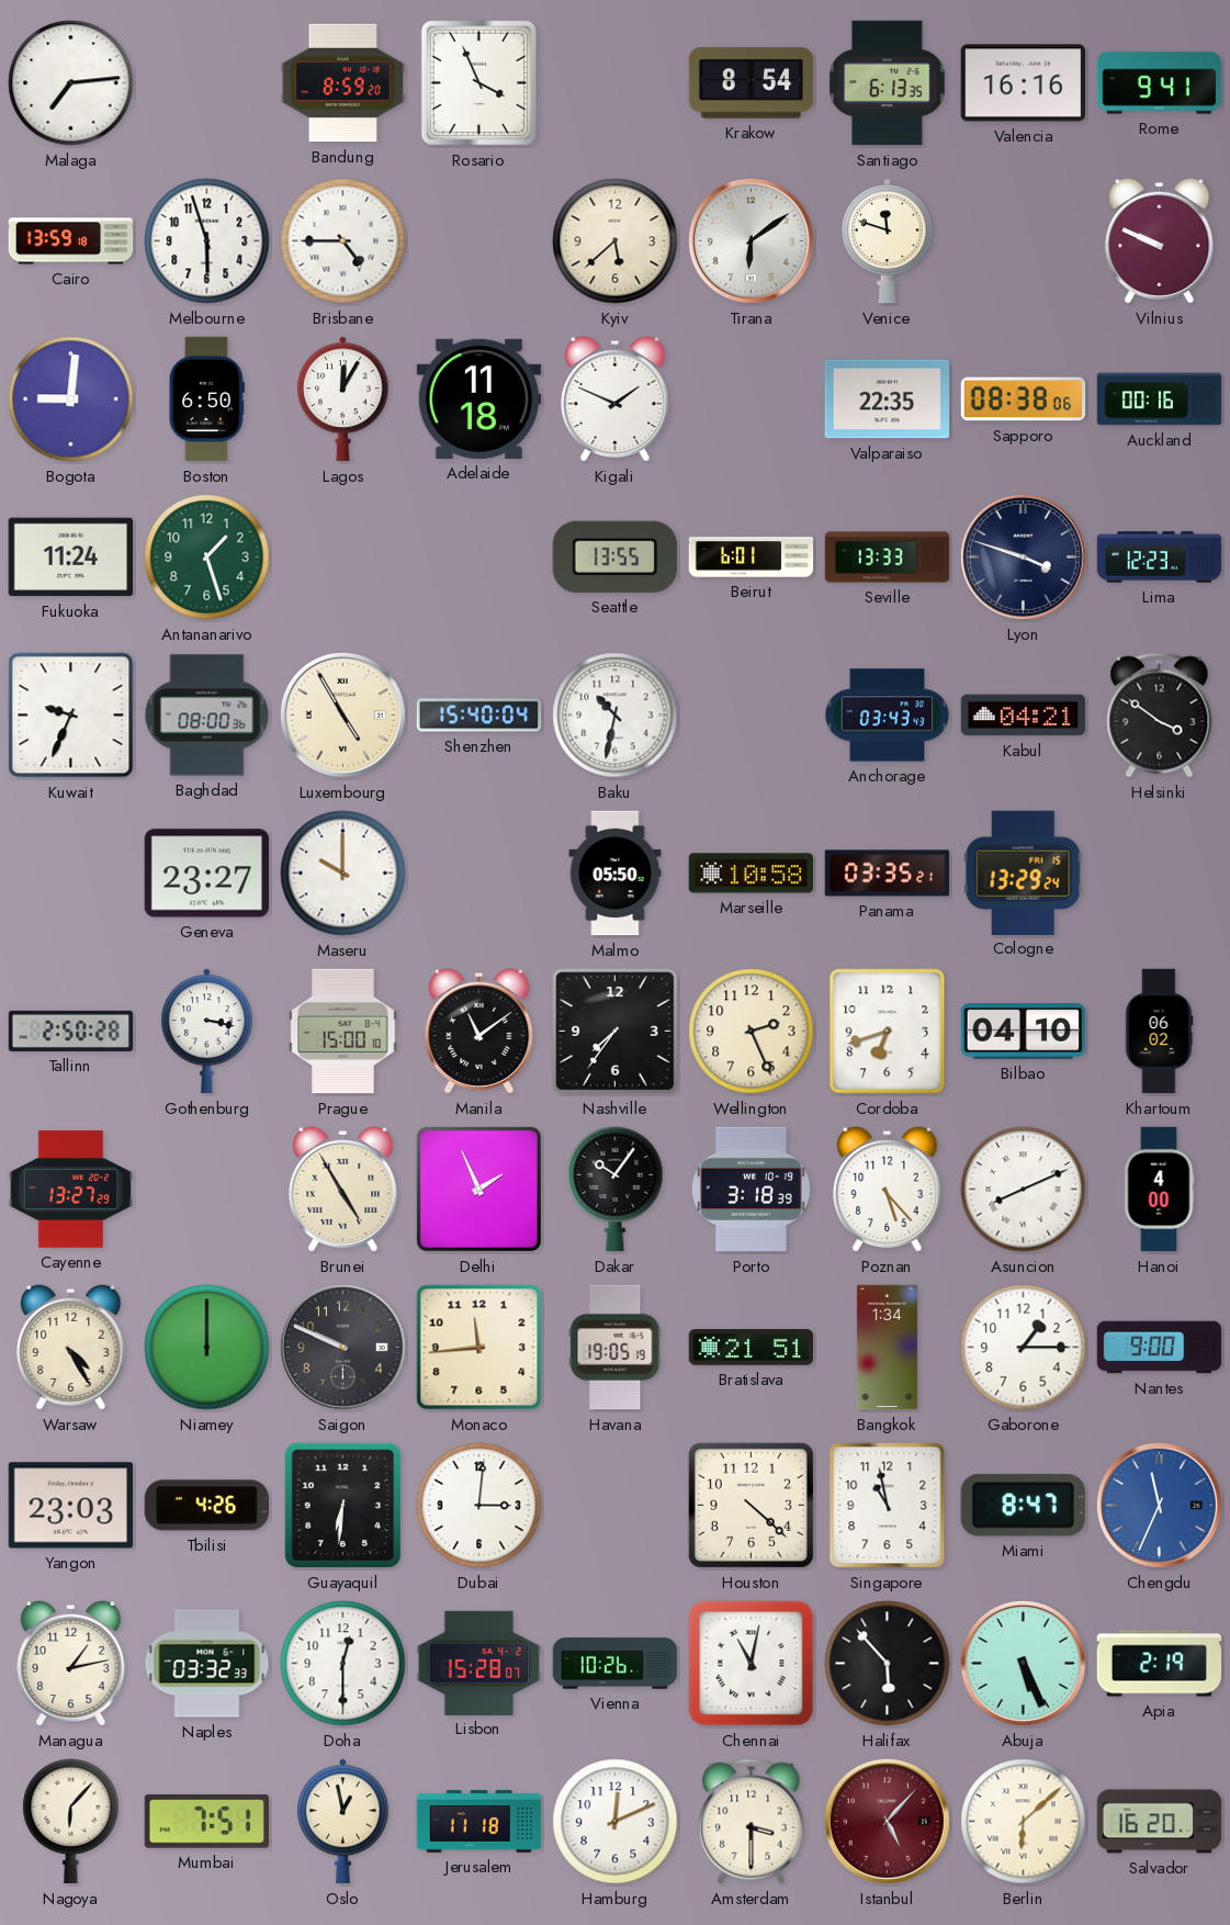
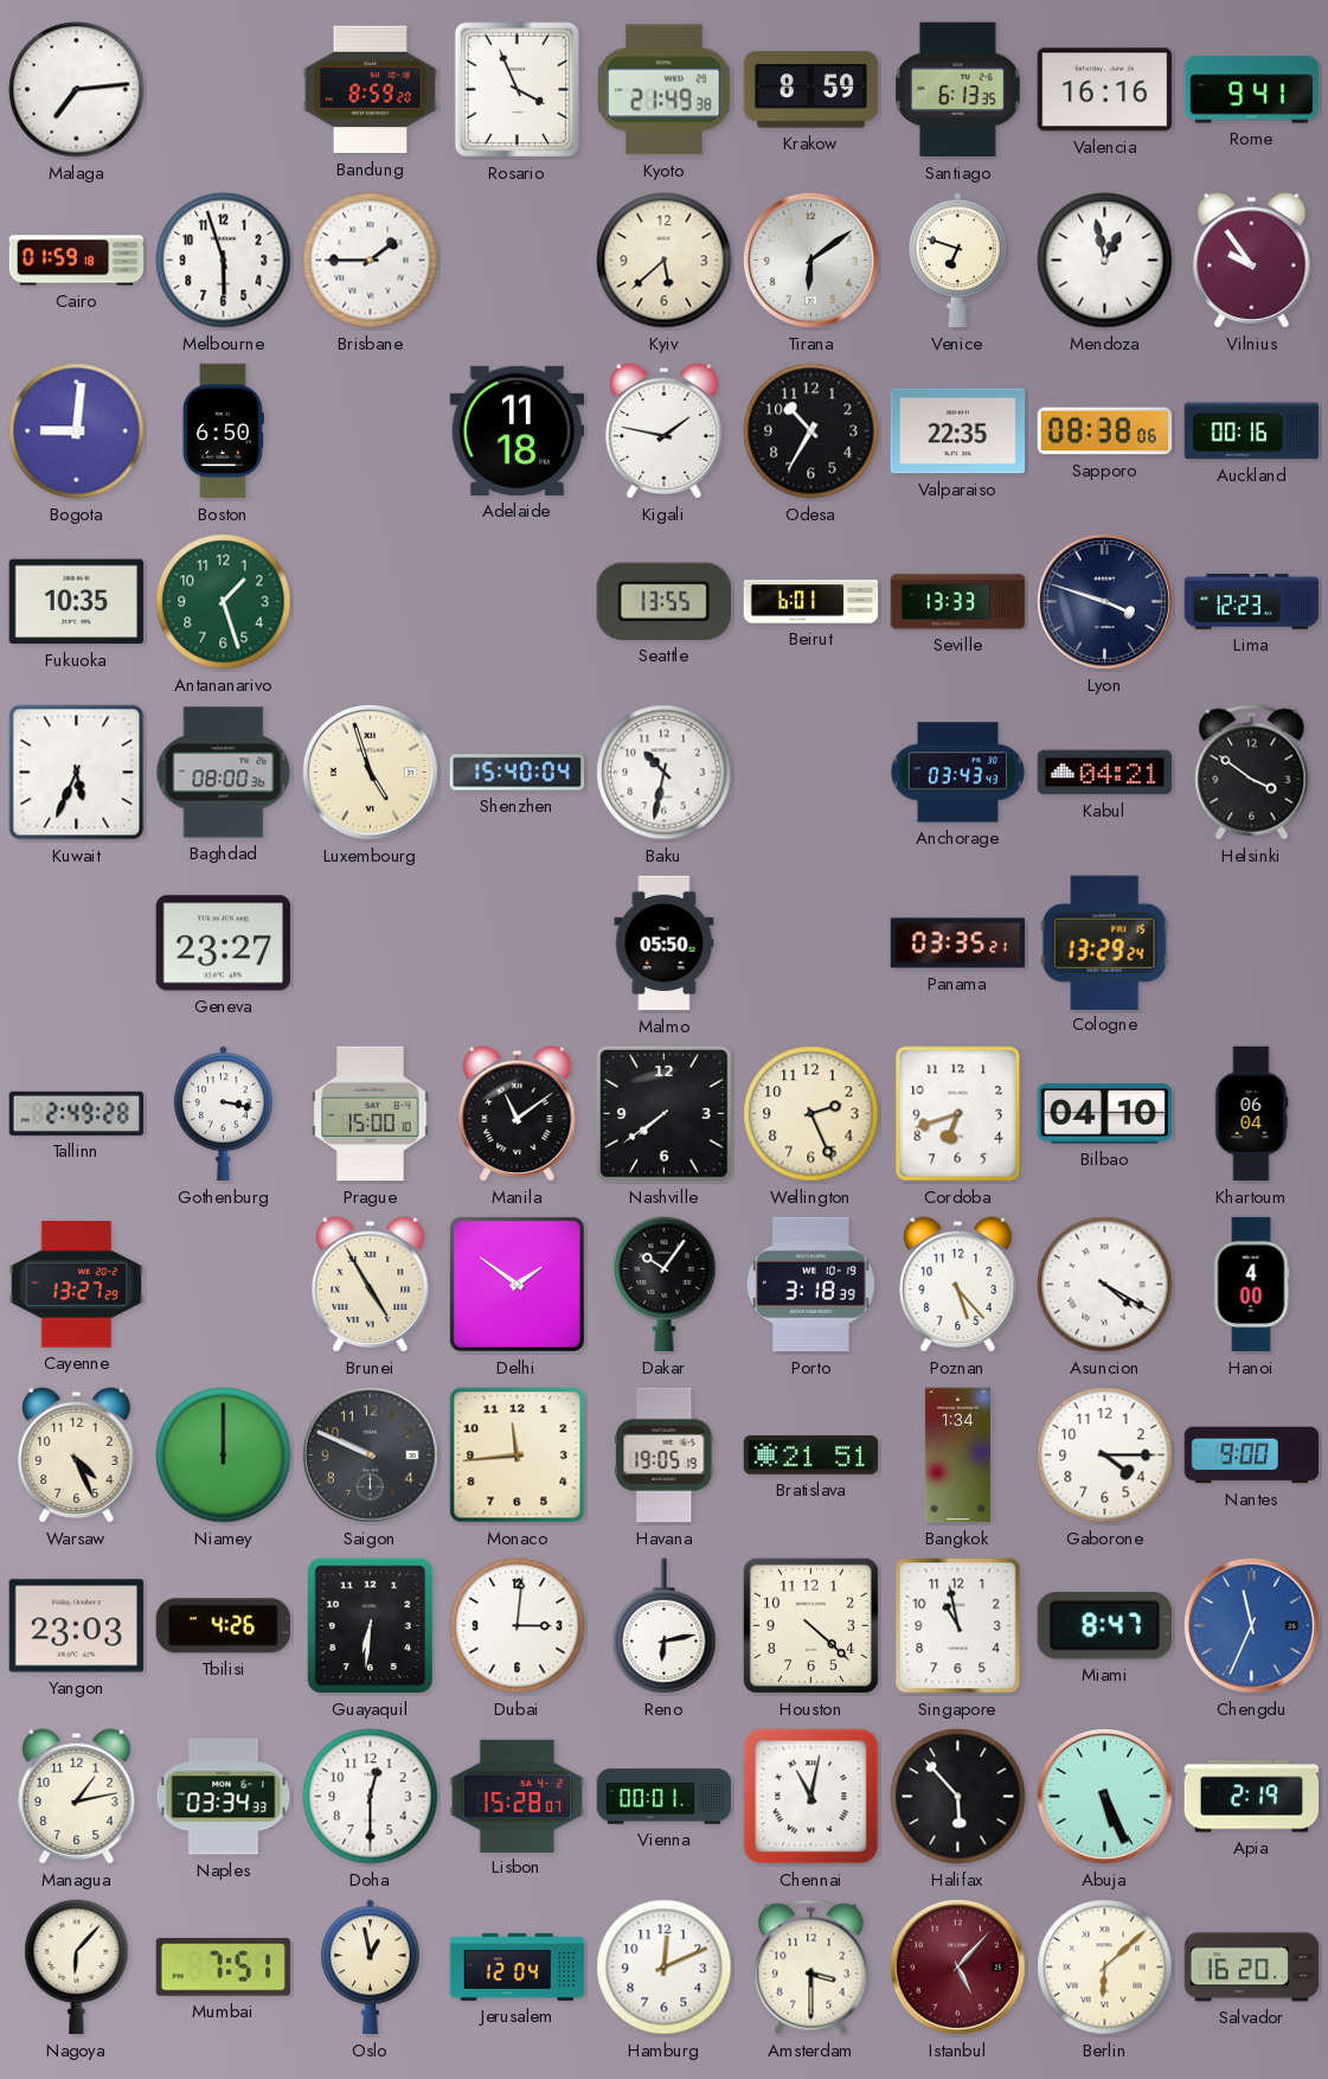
Kyoto: none -> 21:49 (665, 90)
Krakow: 8:54 -> 8:59 (811, 90)
Cairo: 13:59 -> 01:59 (77, 261)
Brisbane: 4:45 -> 1:45 (371, 261)
Venice: 11:48 -> 6:48 (958, 261)
Mendoza: none -> 12:58 (1105, 261)
Vilnius: 9:49 -> 9:54 (1252, 260)
Lagos: 12:05 -> none (343, 399)
Kigali: 1:49 -> 1:47 (665, 430)
Odesa: none -> 10:35 (811, 431)
Fukuoka: 11:24 -> 10:35 (77, 602)
Kuwait: 9:34 -> 5:34 (77, 773)
Luxembourg: 4:55 -> 4:57 (370, 772)
Maseru: 10:00 -> none (343, 874)
Marseille: 10:58 -> none (752, 874)
Tallinn: 2:50 -> 2:49 (77, 1113)
Nashville: 7:36 -> 7:39 (663, 1113)
Khartoum: 06:02 -> 06:04 (1251, 1114)
Delhi: 1:56 -> 1:51 (517, 1284)
Asuncion: 8:11 -> 4:20 (1105, 1285)
Warsaw: 4:25 -> 4:26 (77, 1454)
Gaborone: 1:15 -> 4:15 (1105, 1456)
Reno: none -> 6:13 (665, 1626)
Naples: 03:32 -> 03:34 (224, 1797)
Vienna: 10:26 -> 00:01 (665, 1797)
Jerusalem: 11:18 -> 12:04 (518, 1968)
